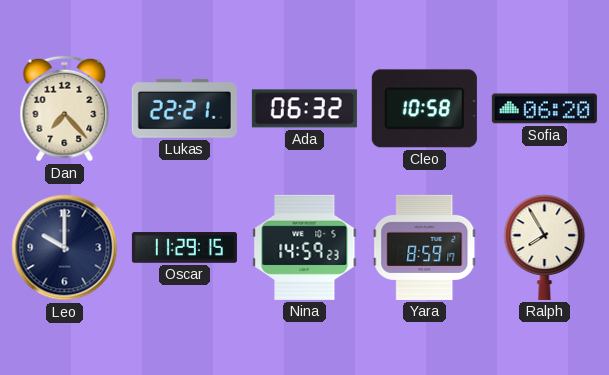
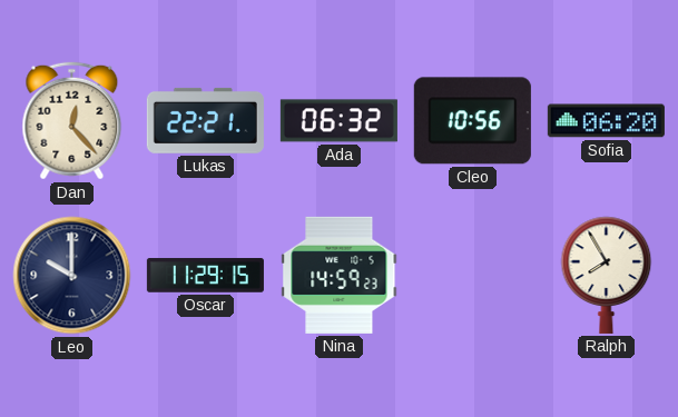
Dan: 7:23 -> 12:23 (72, 121)
Cleo: 10:58 -> 10:56 (472, 121)
Yara: 8:59 -> none (425, 247)
